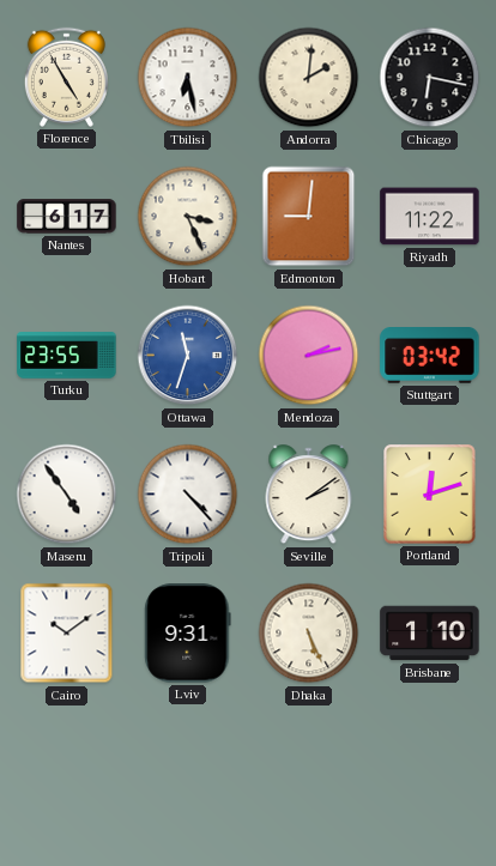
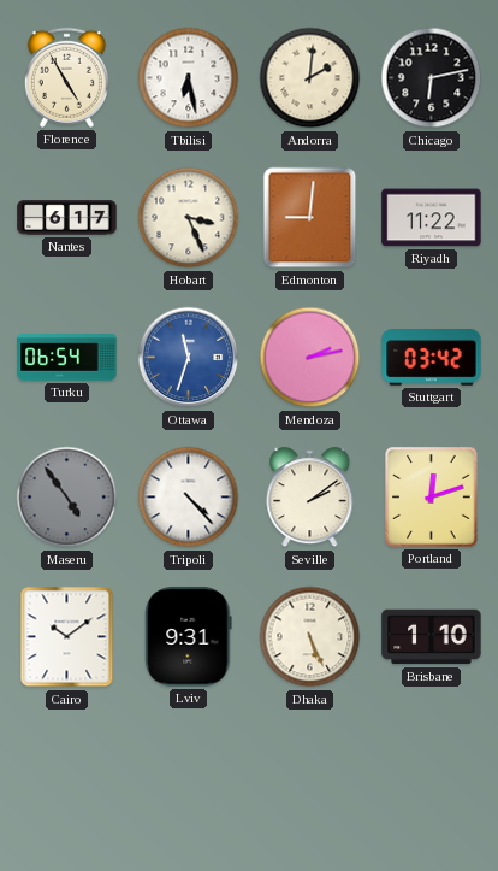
Chicago: 6:17 -> 6:13 (432, 78)
Turku: 23:55 -> 06:54 (67, 358)
Maseru dial: white -> grey (67, 498)
